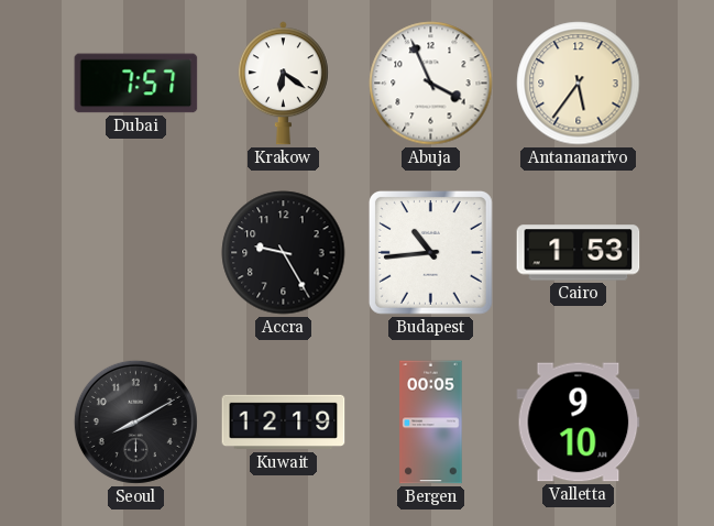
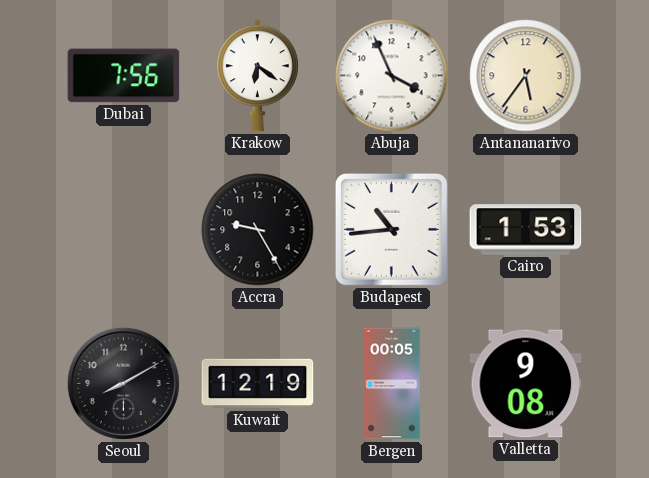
Dubai: 7:57 -> 7:56 (124, 76)
Valletta: 9:10 -> 9:08 (526, 384)
